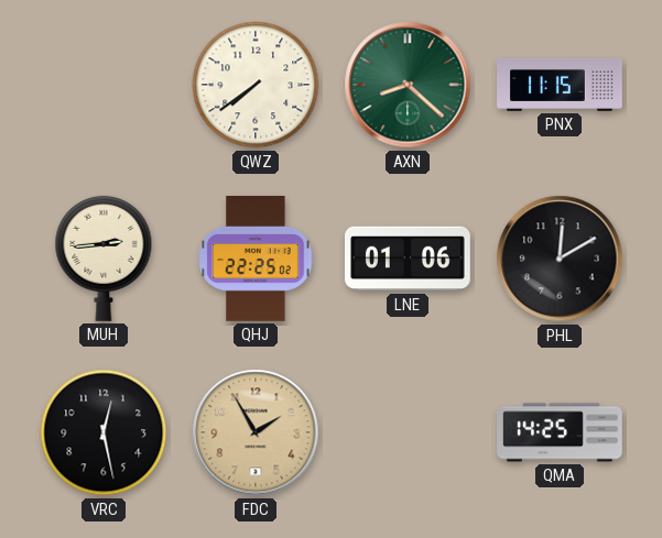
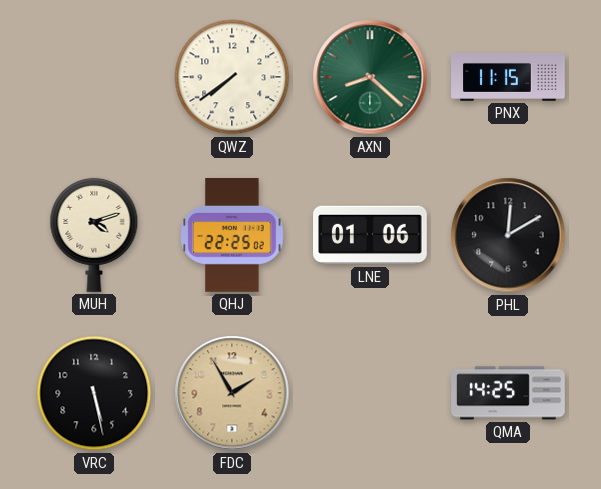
MUH: 2:44 -> 4:12 (94, 235)
VRC: 12:28 -> 5:28 (94, 393)
